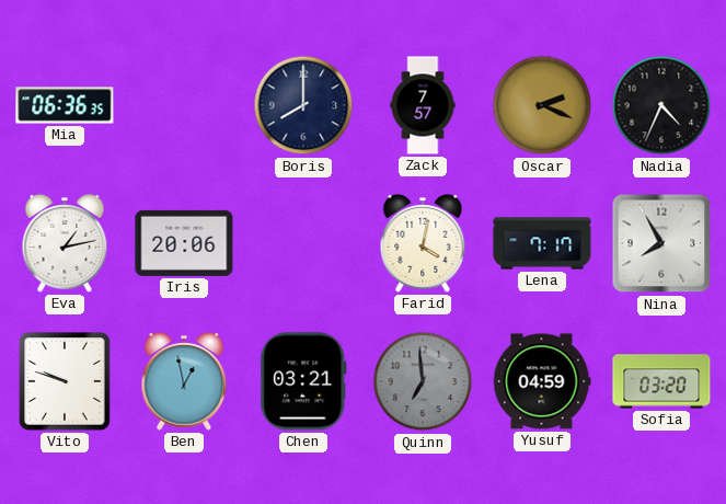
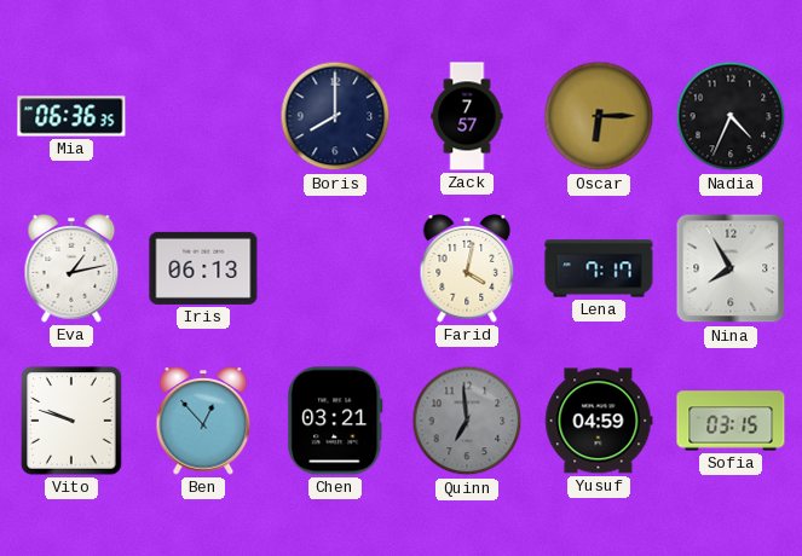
Oscar: 2:19 -> 6:15 (599, 116)
Iris: 20:06 -> 06:13 (203, 268)
Ben: 12:58 -> 12:53 (203, 422)
Sofia: 03:20 -> 03:15 (731, 421)
